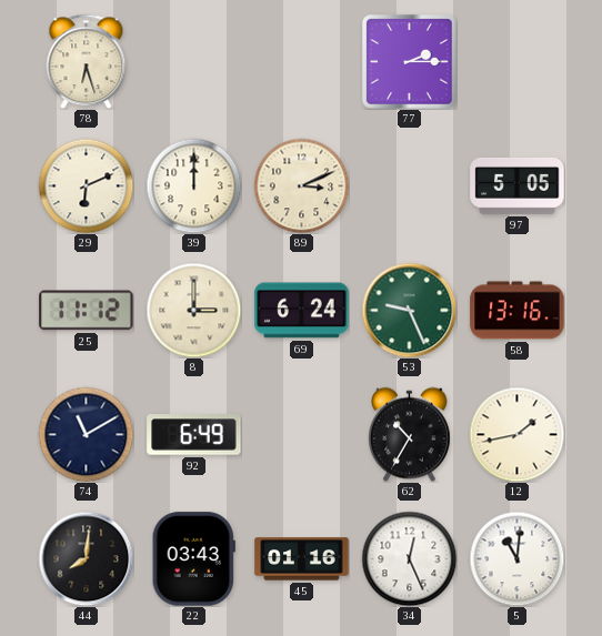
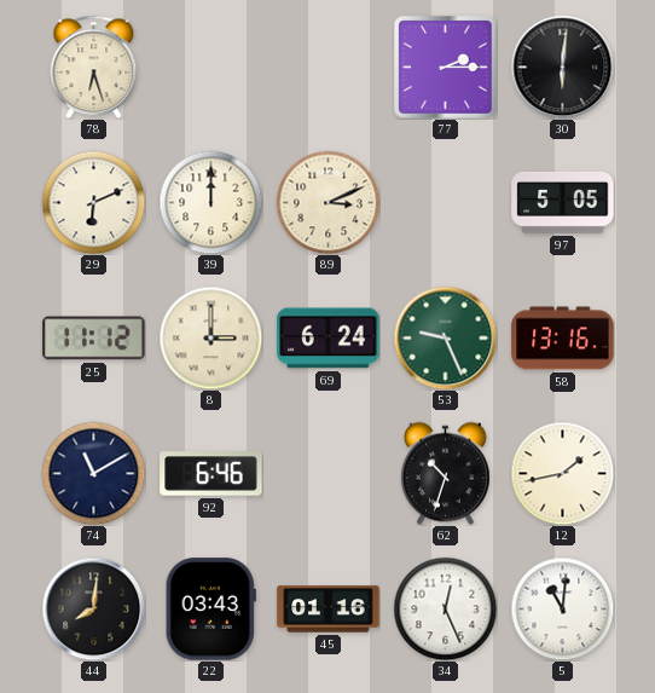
30: none -> 6:01 (562, 67)
92: 6:49 -> 6:46 (211, 474)
62: 10:35 -> 10:33 (446, 473)
